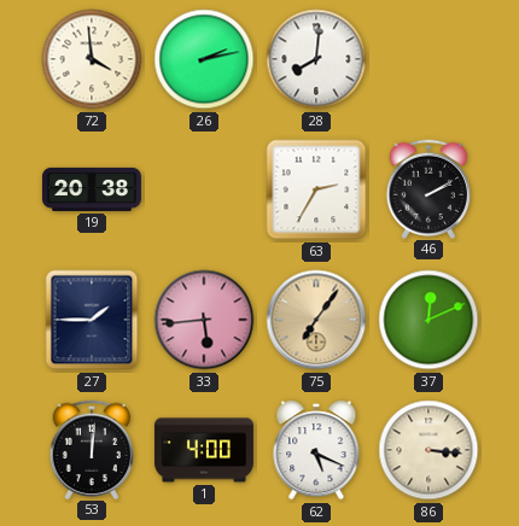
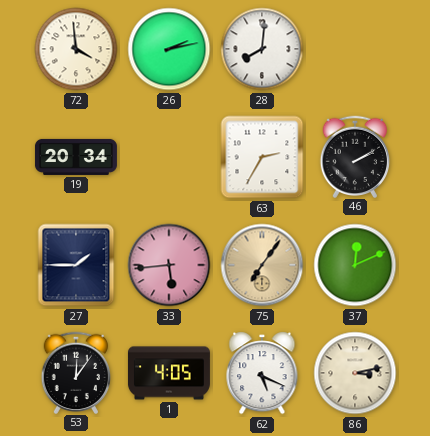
19: 20:38 -> 20:34 (76, 157)
53: 12:01 -> 12:06 (76, 372)
1: 4:00 -> 4:05 (169, 373)
86: 3:16 -> 3:13 (355, 373)
